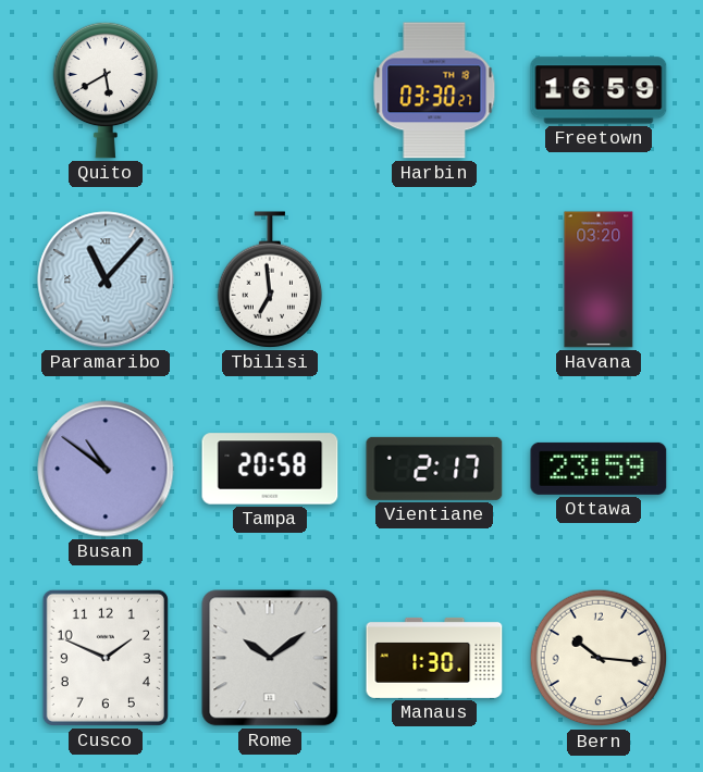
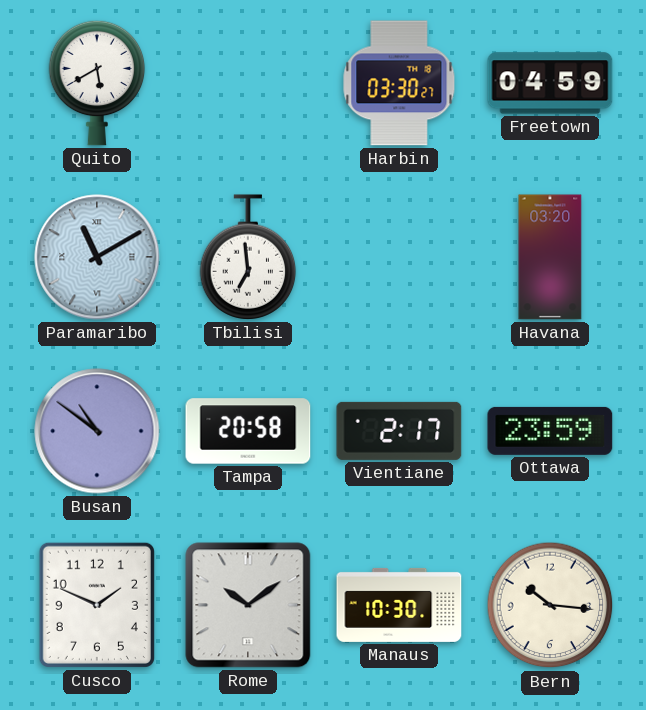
Freetown: 16:59 -> 04:59 (550, 83)
Paramaribo: 11:07 -> 11:10 (97, 257)
Manaus: 1:30 -> 10:30 (399, 605)
